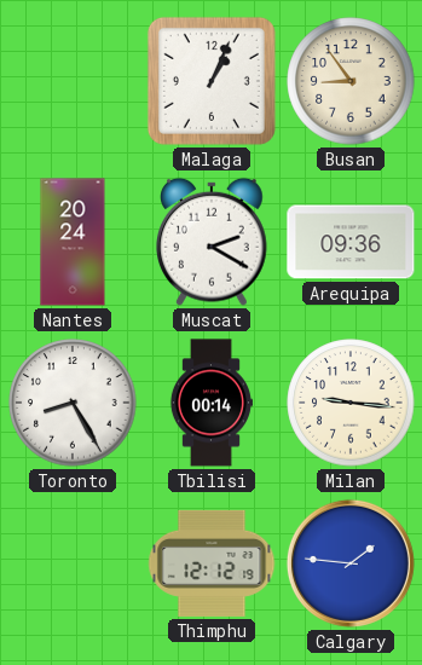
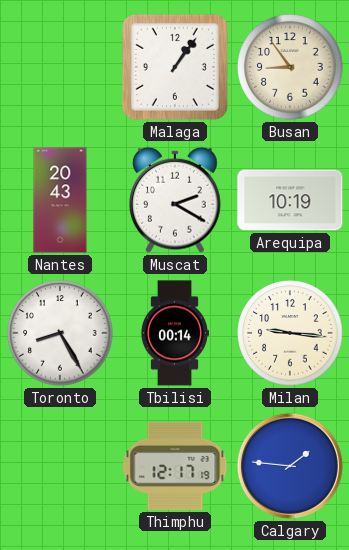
Malaga: 1:04 -> 1:06 (175, 67)
Nantes: 20:24 -> 20:43 (60, 200)
Arequipa: 09:36 -> 10:19 (290, 200)
Thimphu: 12:12 -> 12:17 (175, 466)
